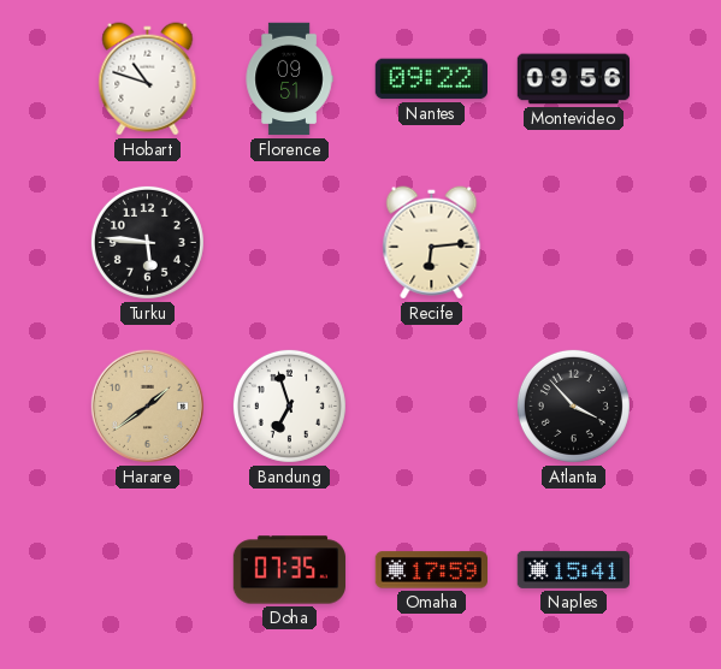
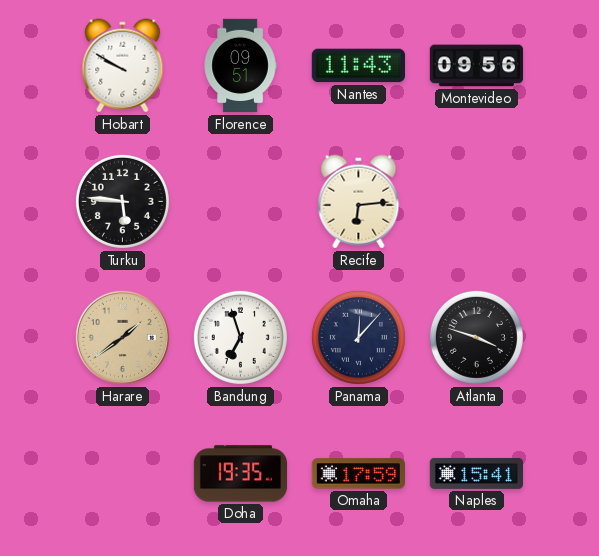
Hobart: 10:48 -> 9:50 (123, 66)
Nantes: 09:22 -> 11:43 (358, 66)
Panama: none -> 12:07 (358, 337)
Atlanta: 3:53 -> 3:48 (476, 337)
Doha: 07:35 -> 19:35 (241, 474)
